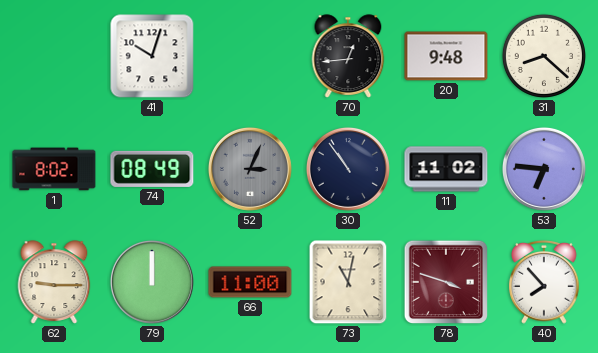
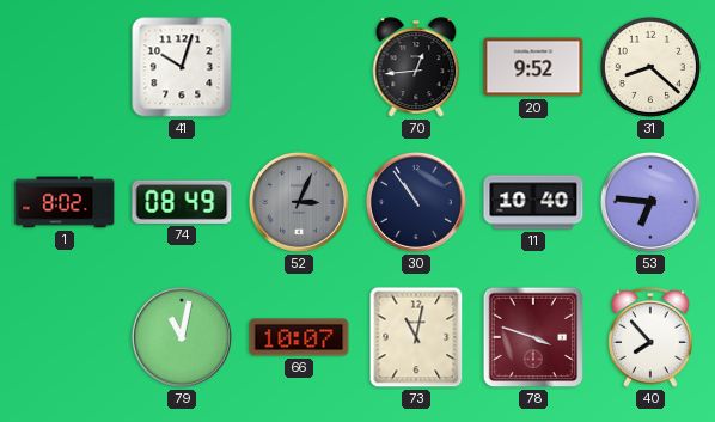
20: 9:48 -> 9:52 (533, 67)
11: 11:02 -> 10:40 (533, 202)
62: 9:15 -> none (54, 282)
79: 12:00 -> 11:02 (182, 337)
66: 11:00 -> 10:07 (299, 337)
